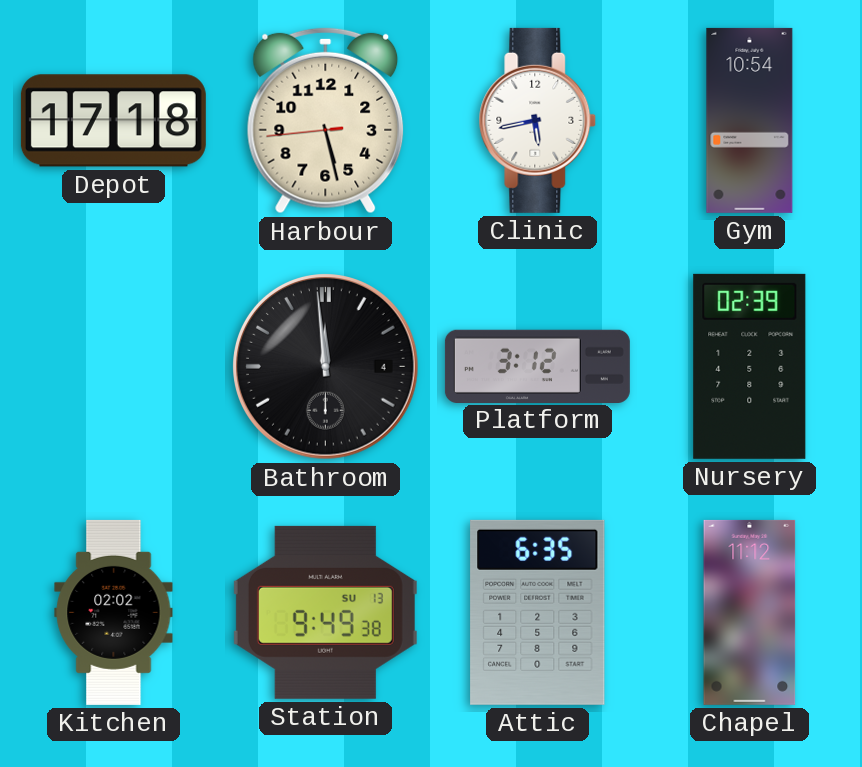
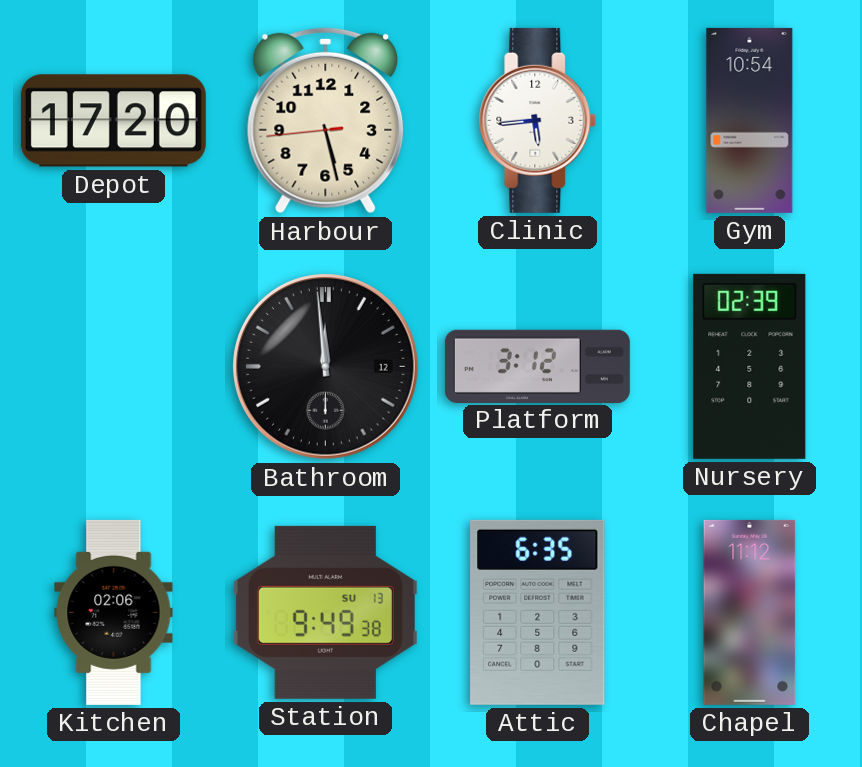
Depot: 17:18 -> 17:20 (113, 121)
Clinic: 5:43 -> 5:44 (538, 120)
Bathroom date: 4 -> 12 (326, 367)
Kitchen: 02:02 -> 02:06 (114, 612)
